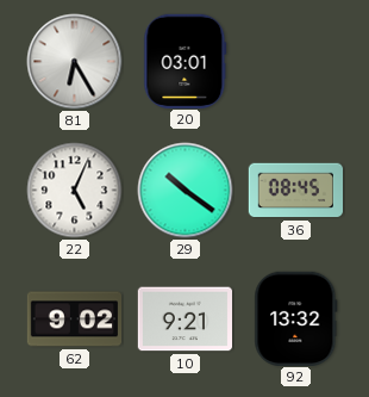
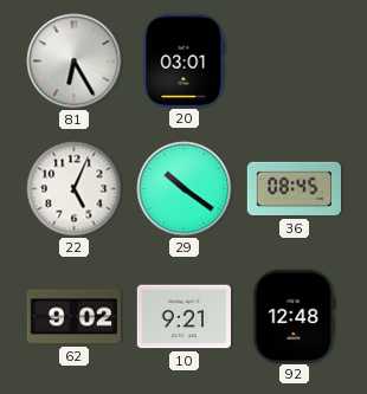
92: 13:32 -> 12:48 (295, 316)
